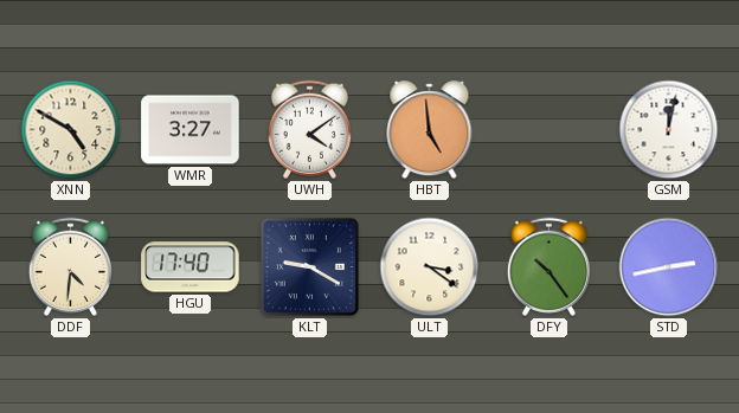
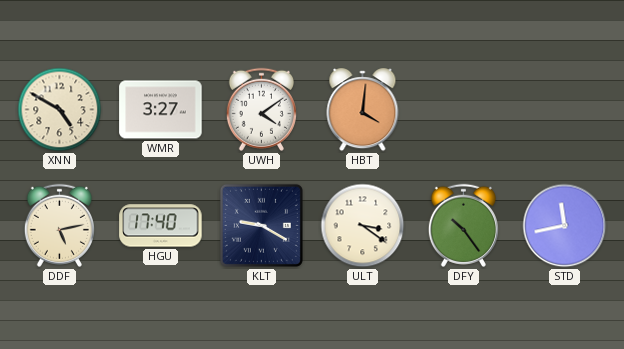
HBT: 4:59 -> 4:01 (363, 110)
GSM: 12:02 -> none (669, 130)
DDF: 4:31 -> 5:13 (59, 225)
STD: 2:43 -> 11:43 (565, 226)
